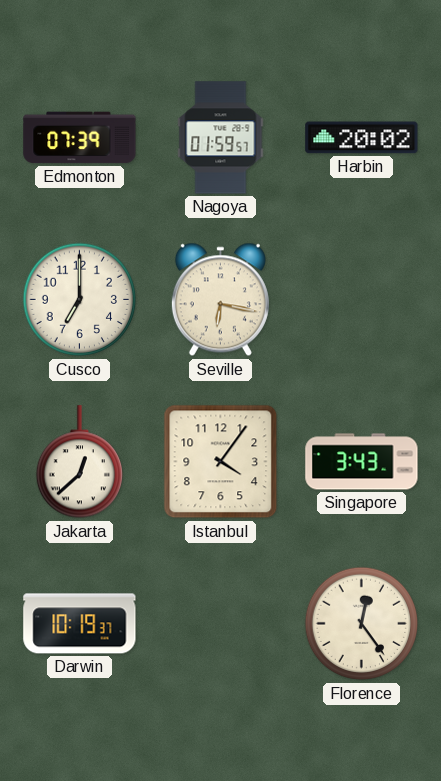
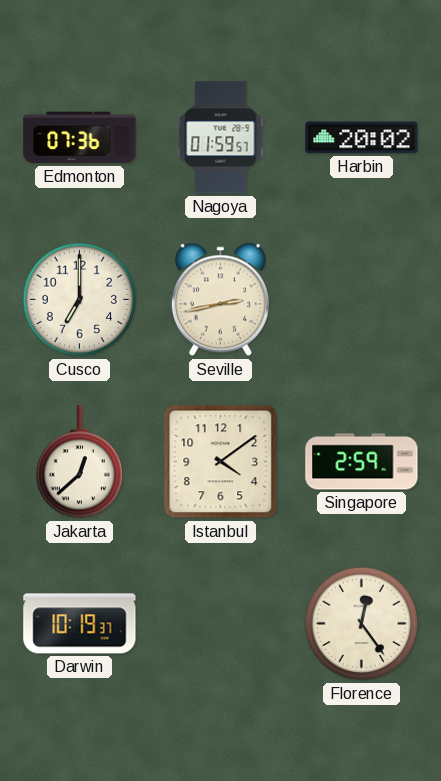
Edmonton: 07:39 -> 07:36 (80, 138)
Seville: 6:17 -> 2:43 (220, 300)
Istanbul: 4:06 -> 4:09 (221, 462)
Singapore: 3:43 -> 2:59 (362, 462)
